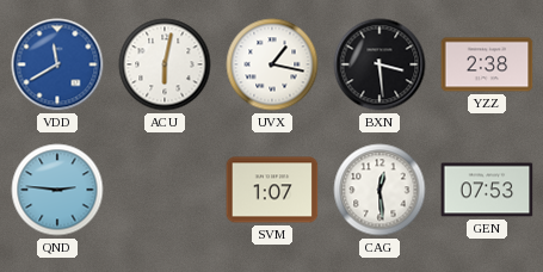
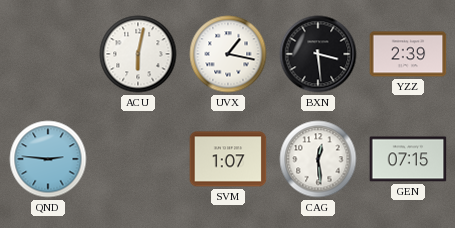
VDD: 11:40 -> none (57, 64)
YZZ: 2:38 -> 2:39 (408, 54)
GEN: 07:53 -> 07:15 (408, 159)
